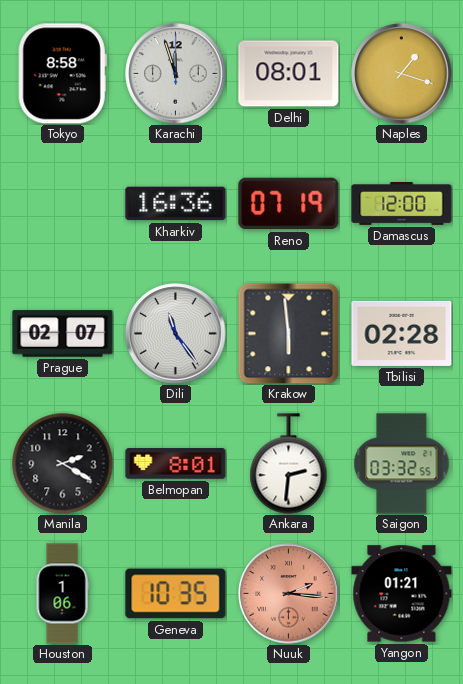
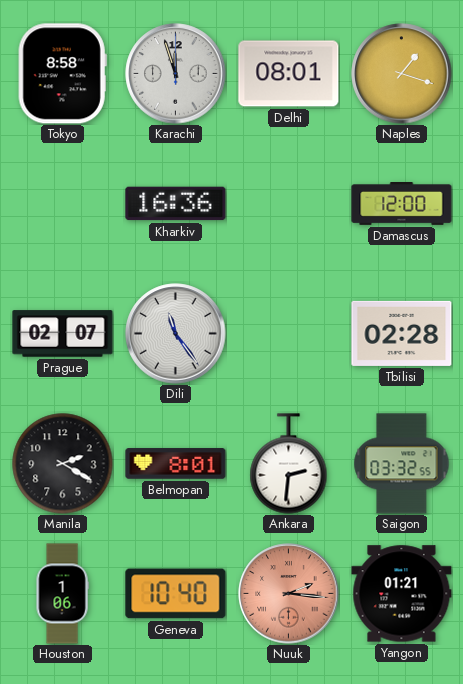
Reno: 07:19 -> none (289, 204)
Krakow: 5:59 -> none (288, 333)
Geneva: 10:35 -> 10:40 (176, 594)
